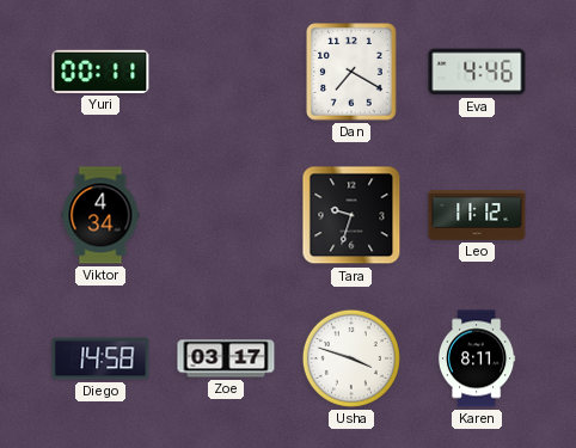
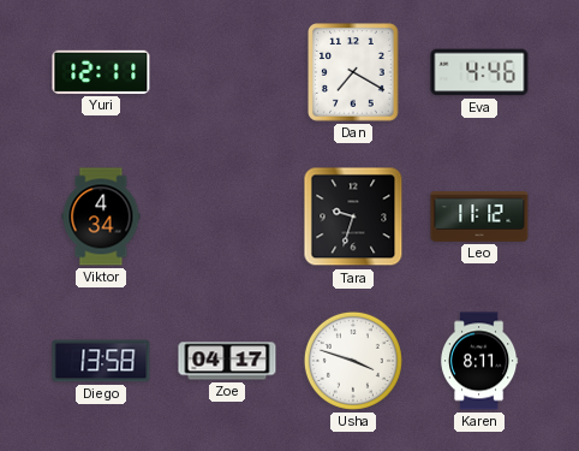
Yuri: 00:11 -> 12:11 (101, 72)
Diego: 14:58 -> 13:58 (101, 361)
Zoe: 03:17 -> 04:17 (227, 361)
